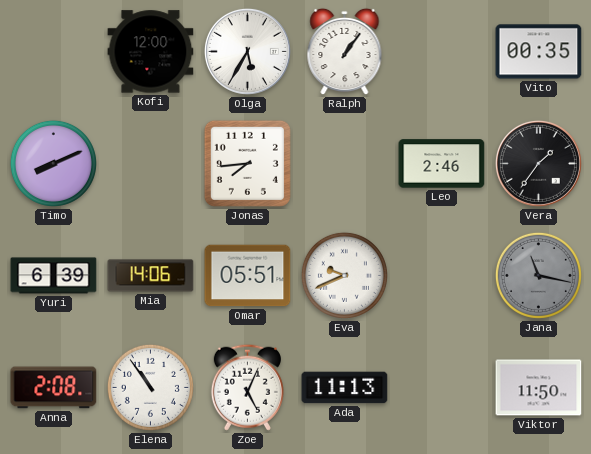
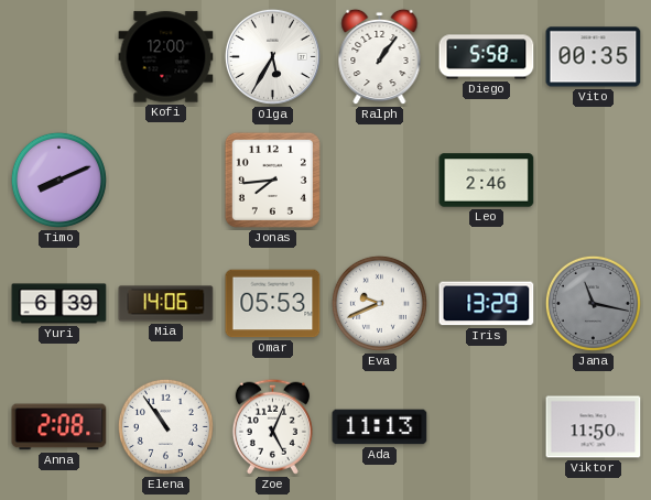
Diego: none -> 5:58 (487, 57)
Vera: 1:36 -> none (538, 163)
Omar: 05:51 -> 05:53 (273, 304)
Iris: none -> 13:29 (487, 304)
